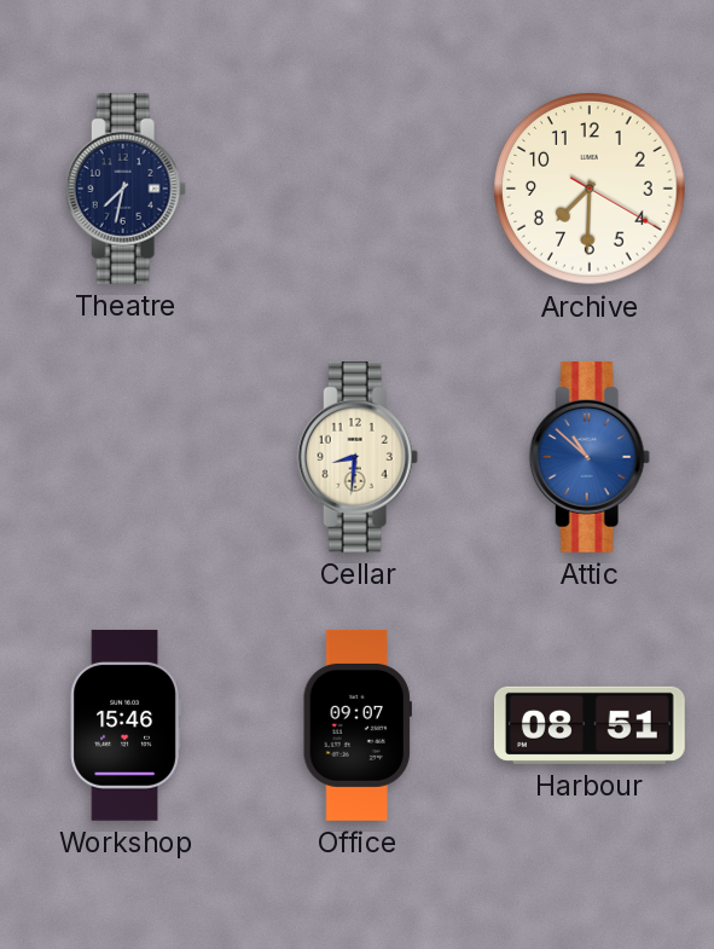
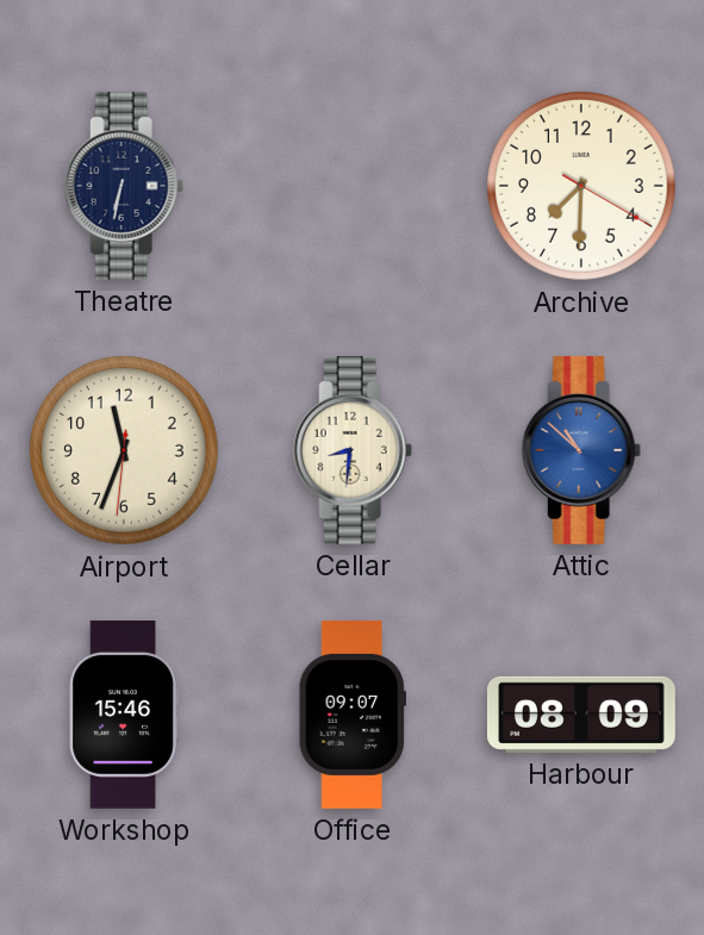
Theatre: 7:32 -> 6:32 (124, 186)
Airport: none -> 11:33 (124, 450)
Harbour: 08:51 -> 08:09 (581, 715)
